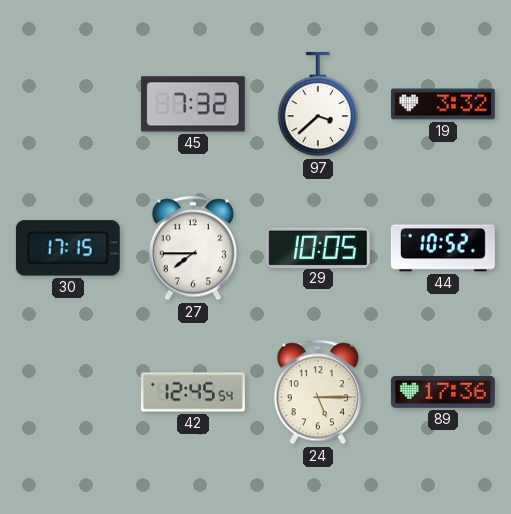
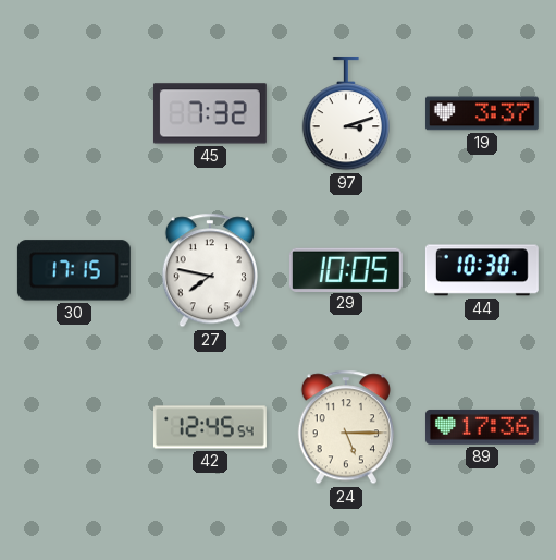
97: 3:38 -> 3:12 (345, 113)
19: 3:32 -> 3:37 (482, 113)
27: 7:45 -> 7:47 (210, 270)
44: 10:52 -> 10:30 (482, 270)
